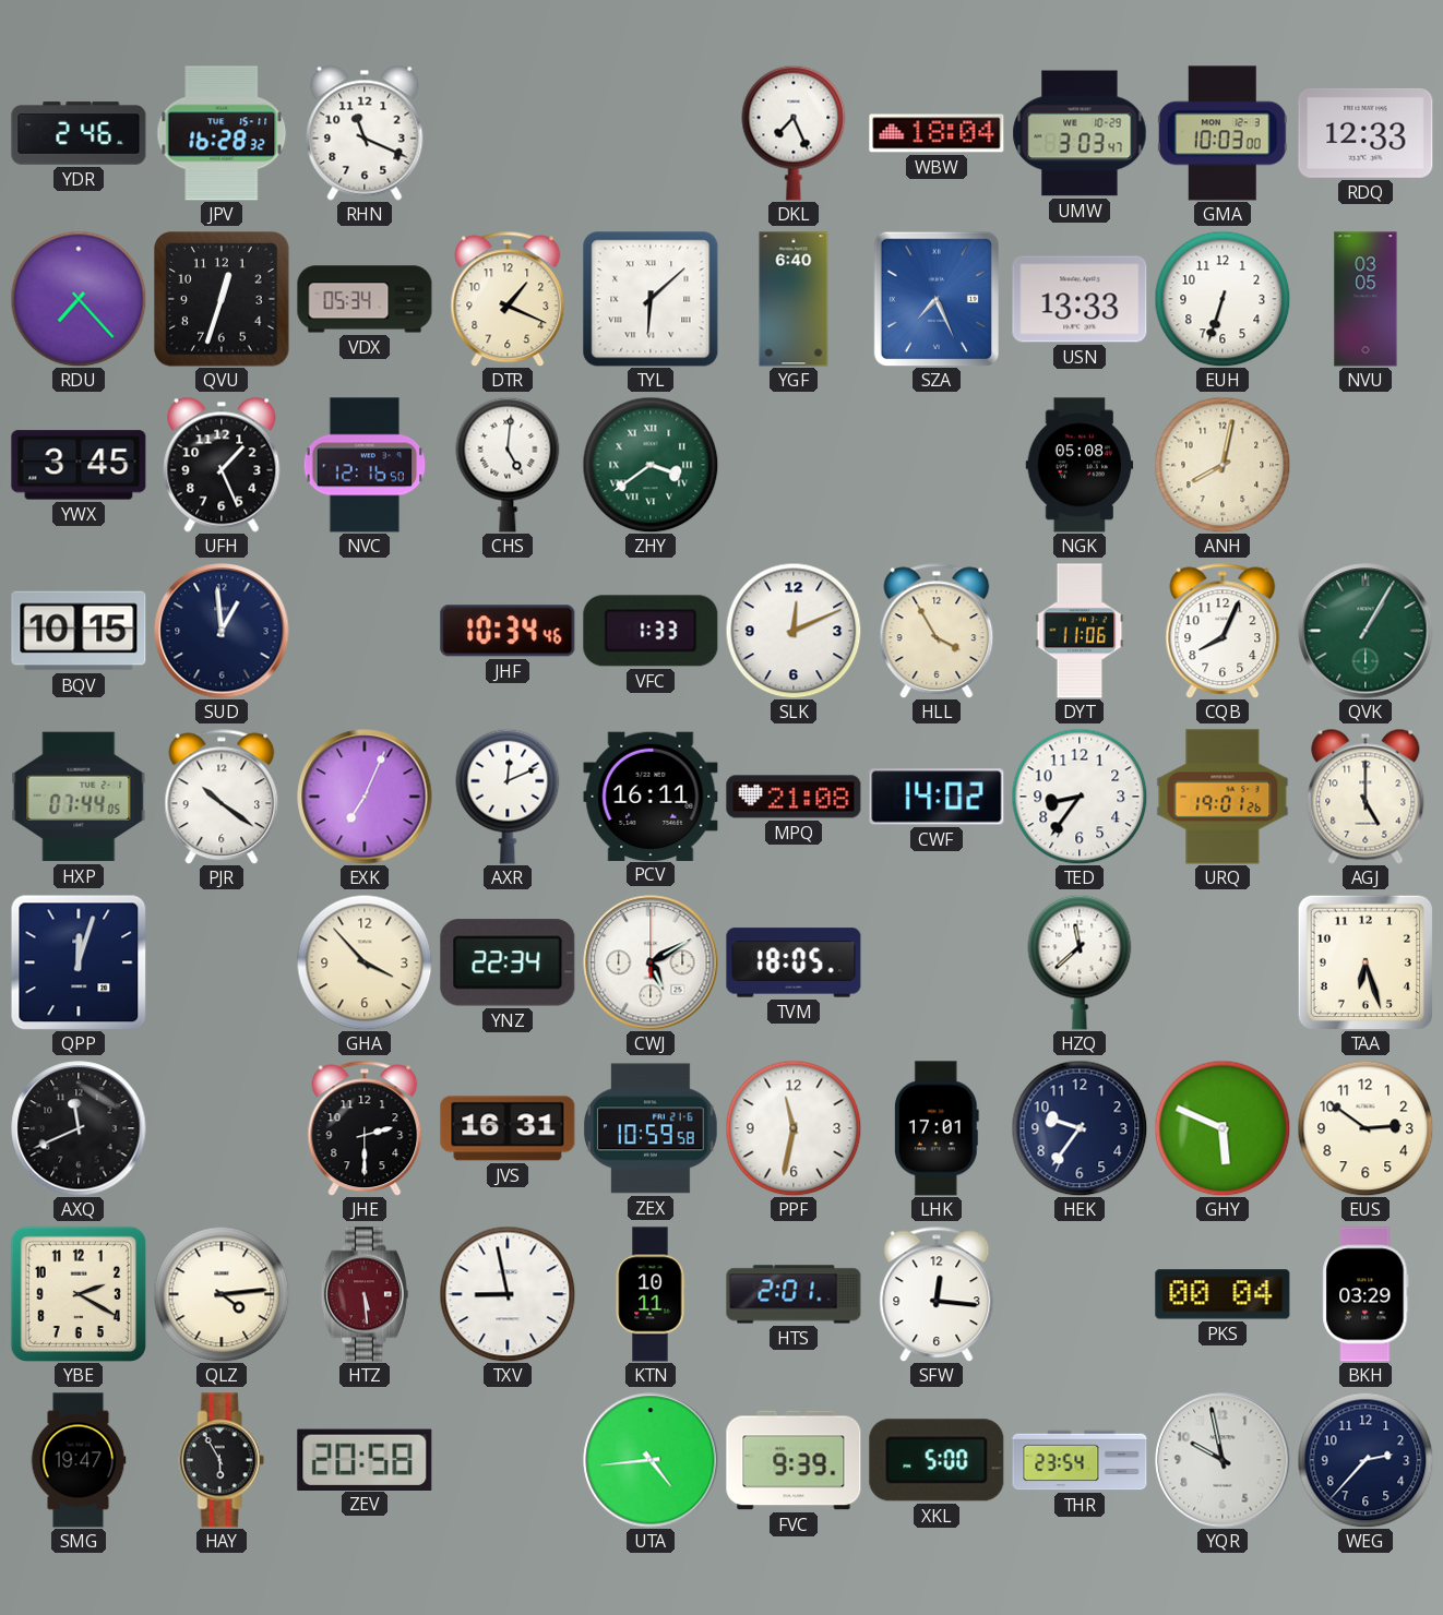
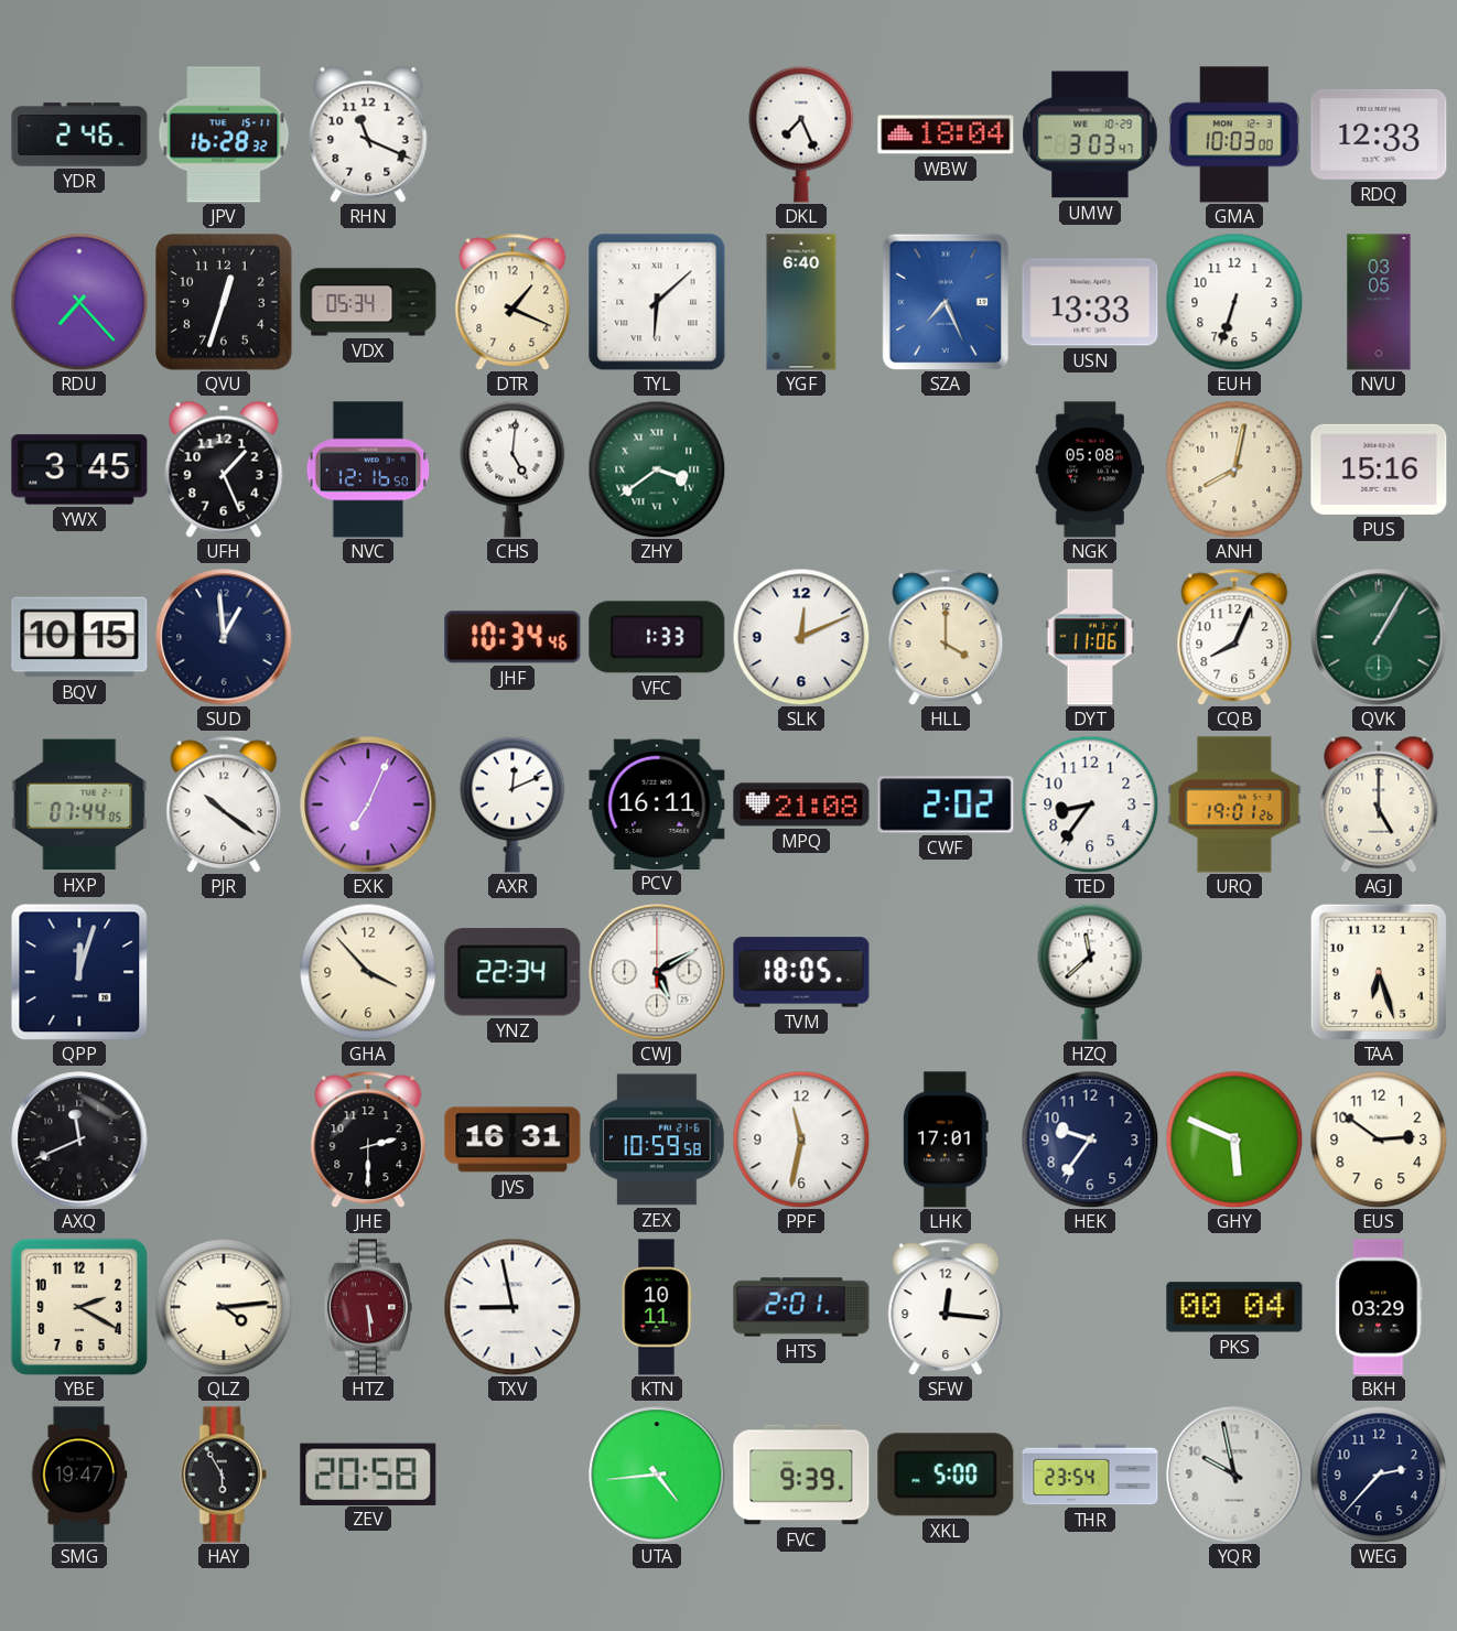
PUS: none -> 15:16 (1379, 469)
HLL: 3:55 -> 4:00 (946, 637)
CWF: 14:02 -> 2:02 (946, 804)
